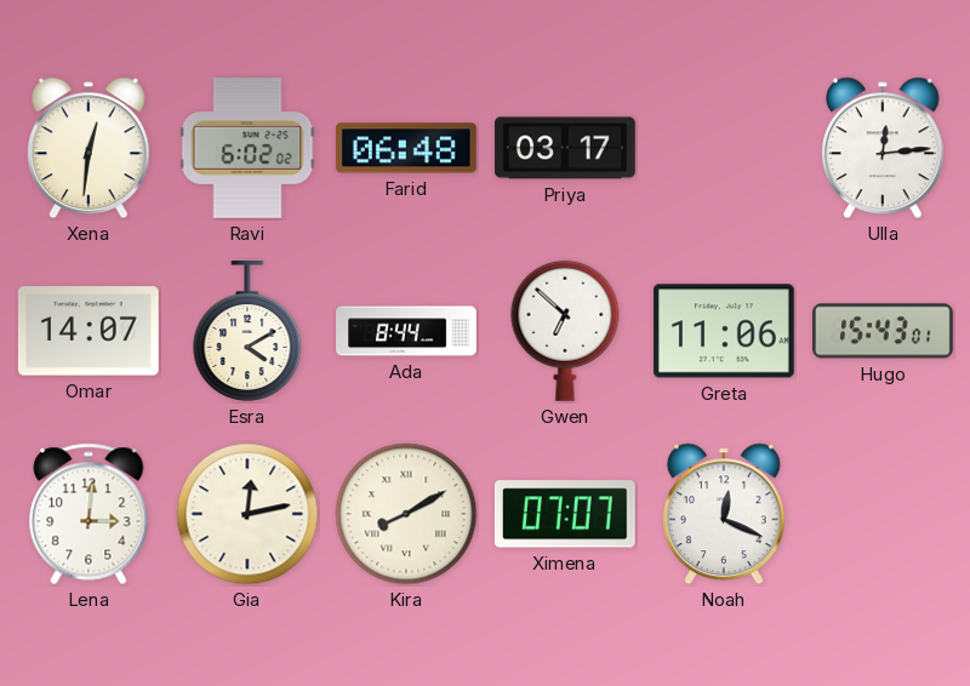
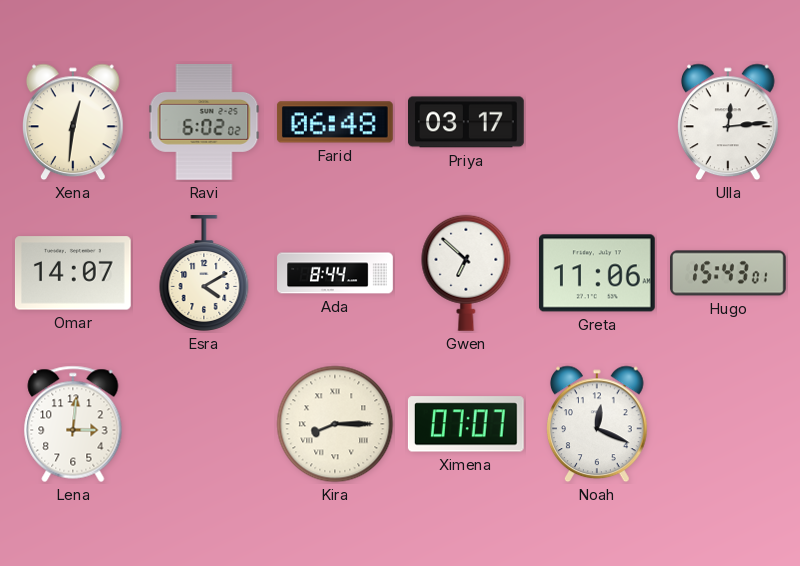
Gia: 12:13 -> none (247, 514)
Kira: 8:10 -> 8:15 (335, 424)
